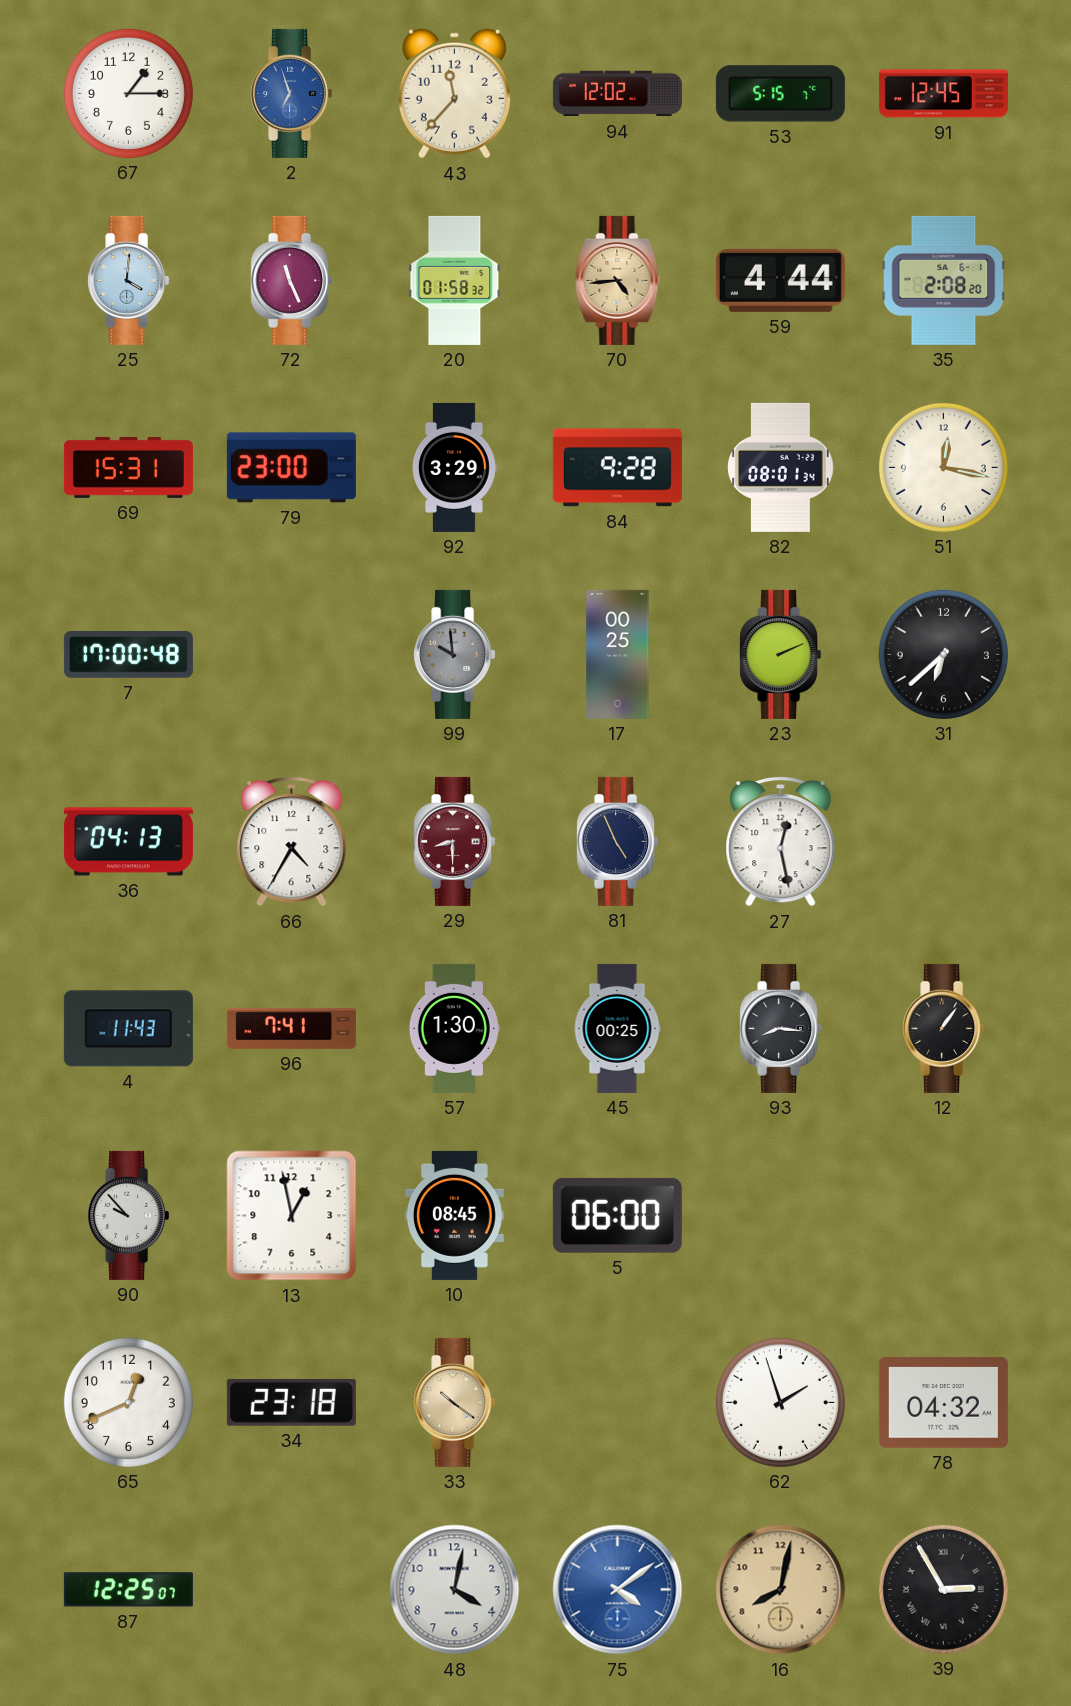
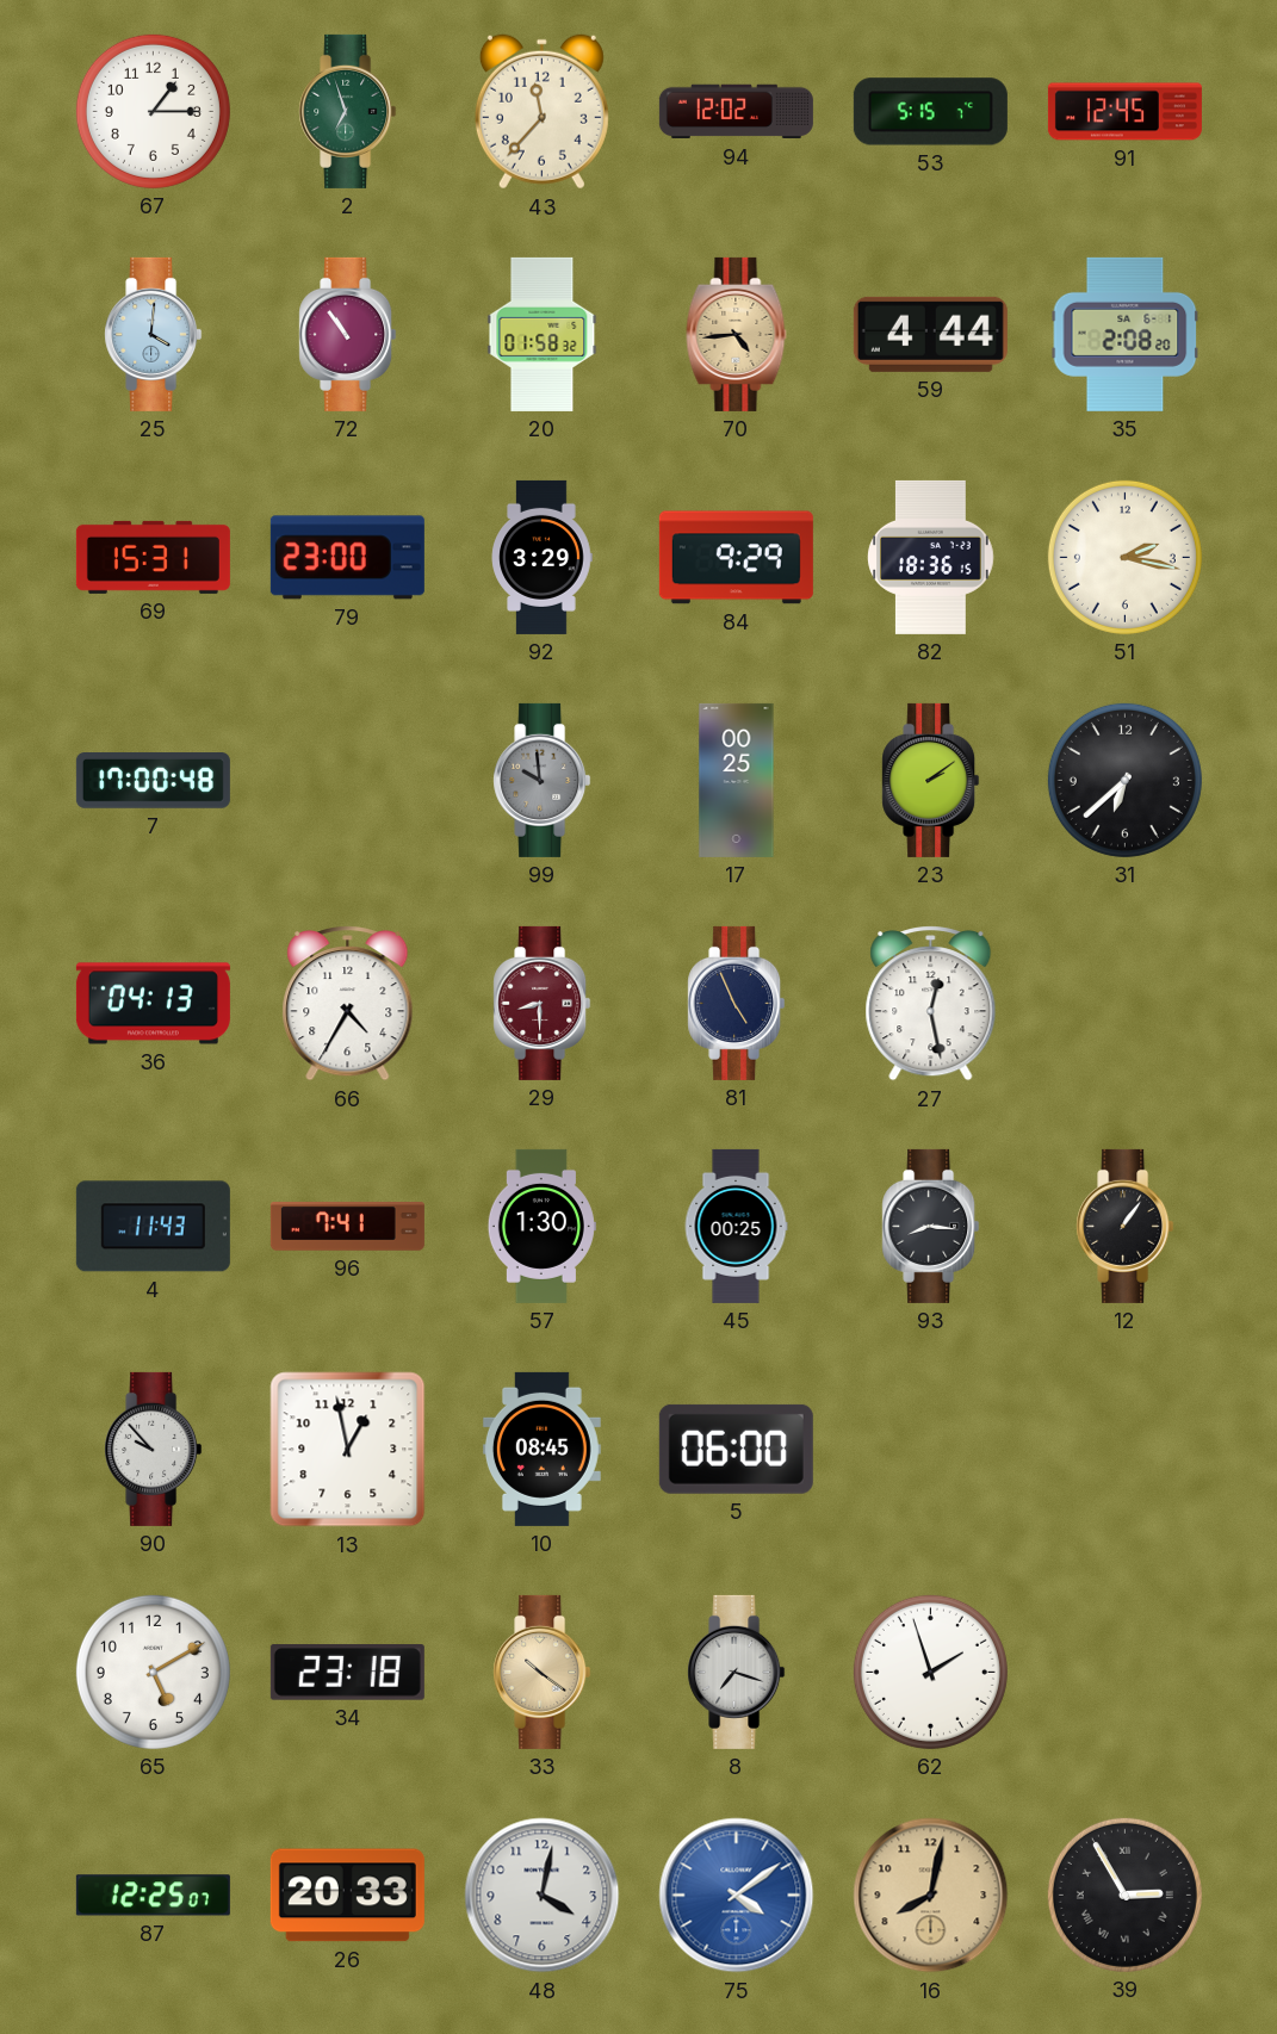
2 dial: blue -> green (348, 111)
72: 11:26 -> 10:54 (348, 334)
84: 9:28 -> 9:29 (736, 558)
82: 08:01 -> 18:36 (931, 557)
51: 12:17 -> 2:17 (1124, 557)
23: 2:11 -> 2:09 (931, 780)
65: 12:41 -> 5:10 (153, 1672)
8: none -> 7:18 (737, 1672)
78: 04:32 -> none (943, 1403)
26: none -> 20:33 (347, 1896)
